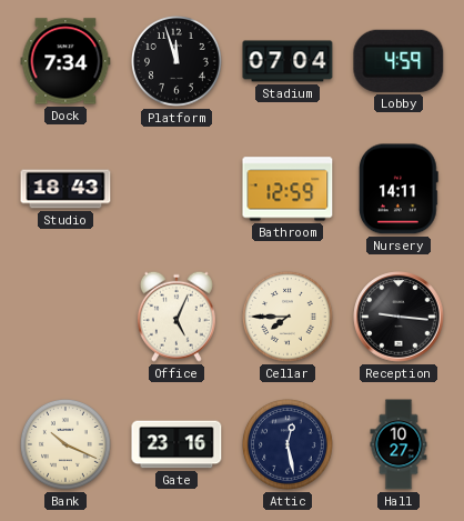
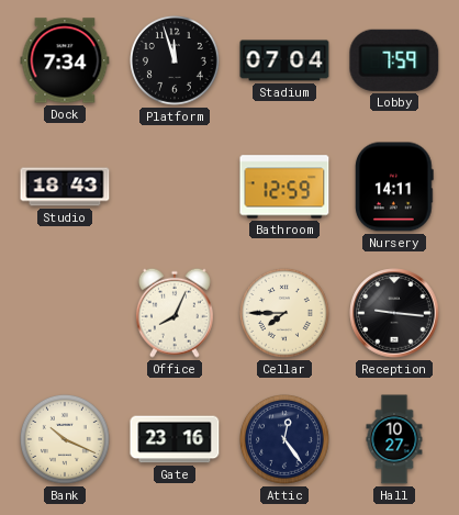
Lobby: 4:59 -> 7:59 (394, 60)
Office: 5:04 -> 8:04 (175, 313)
Attic: 12:28 -> 12:24 (286, 440)
